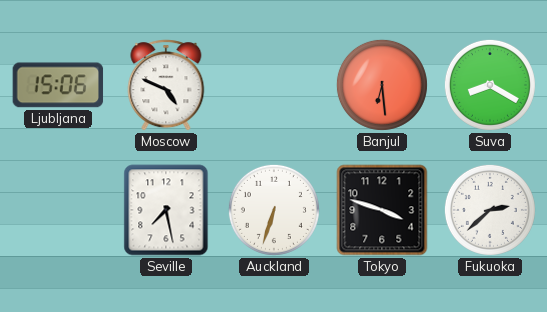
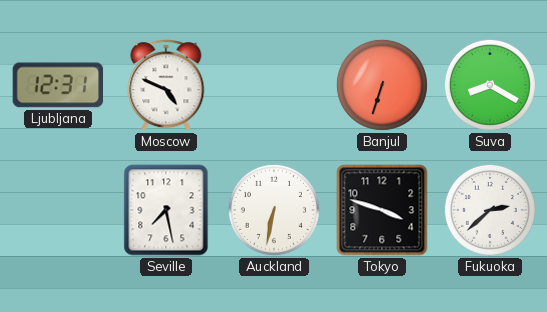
Ljubljana: 15:06 -> 12:31 (58, 85)
Banjul: 6:29 -> 6:33 (382, 85)
Auckland: 6:33 -> 6:32 (274, 210)
